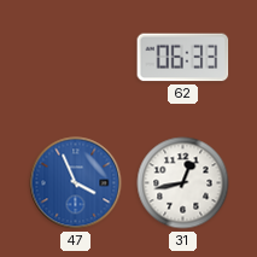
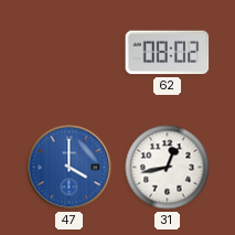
62: 06:33 -> 08:02 (168, 53)
47: 3:56 -> 4:00 (70, 168)
